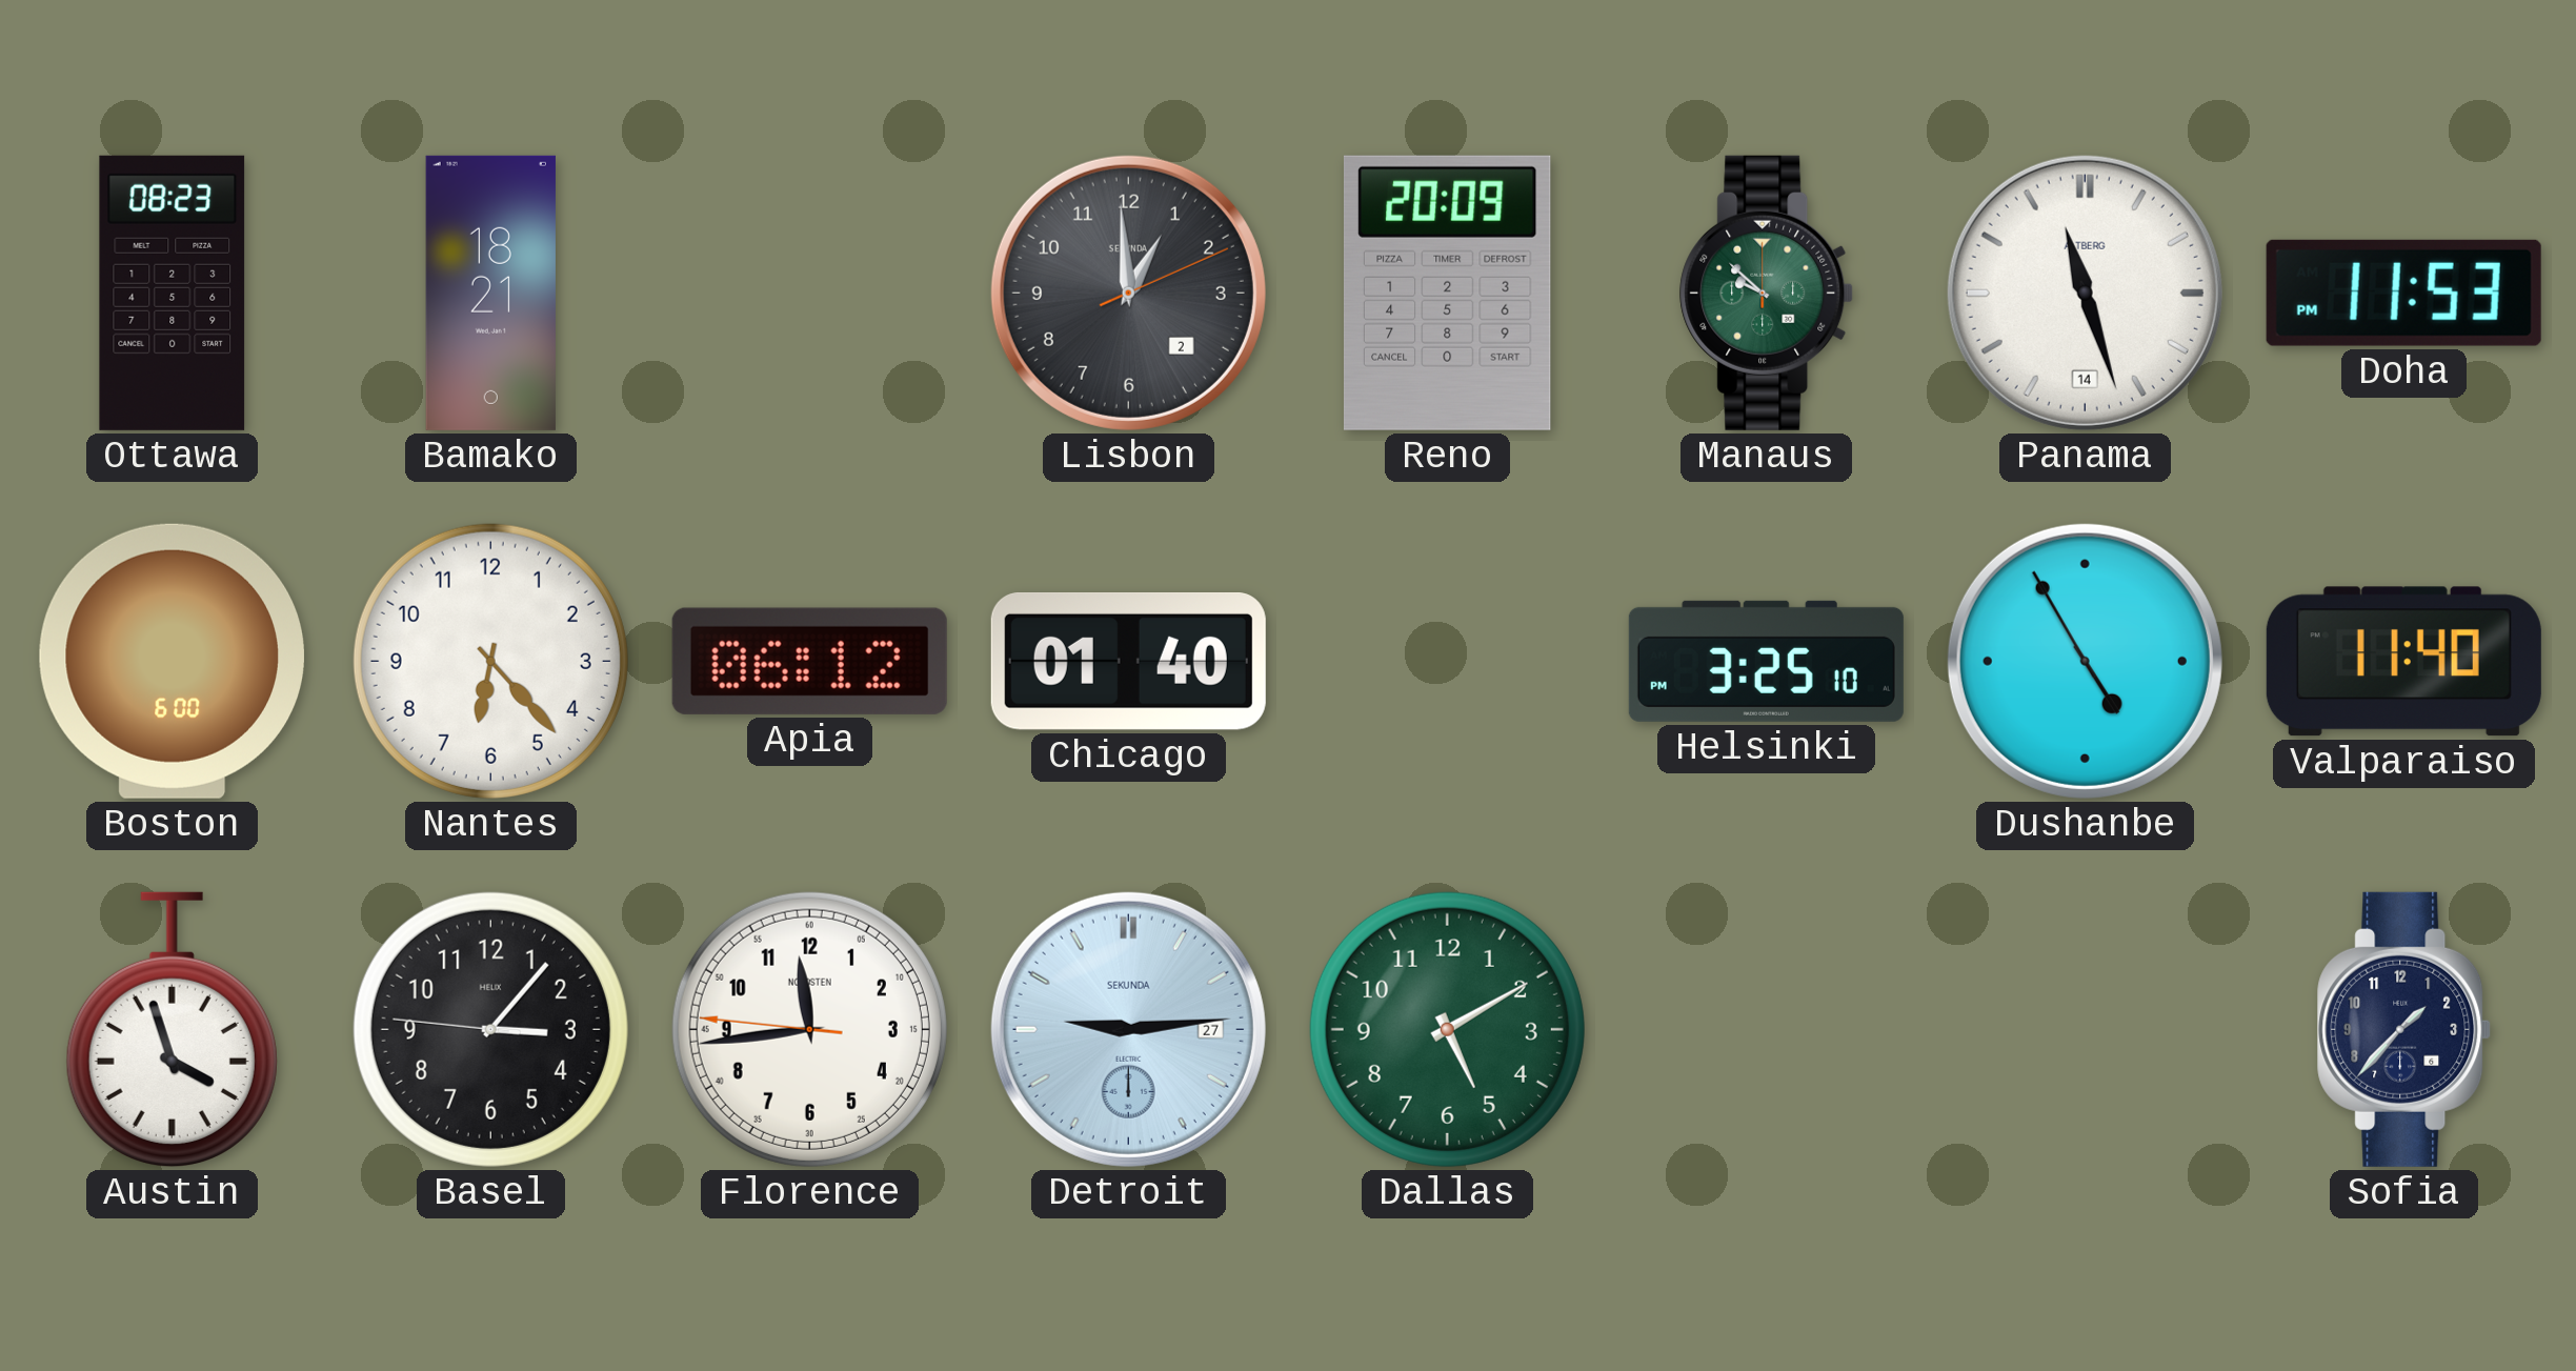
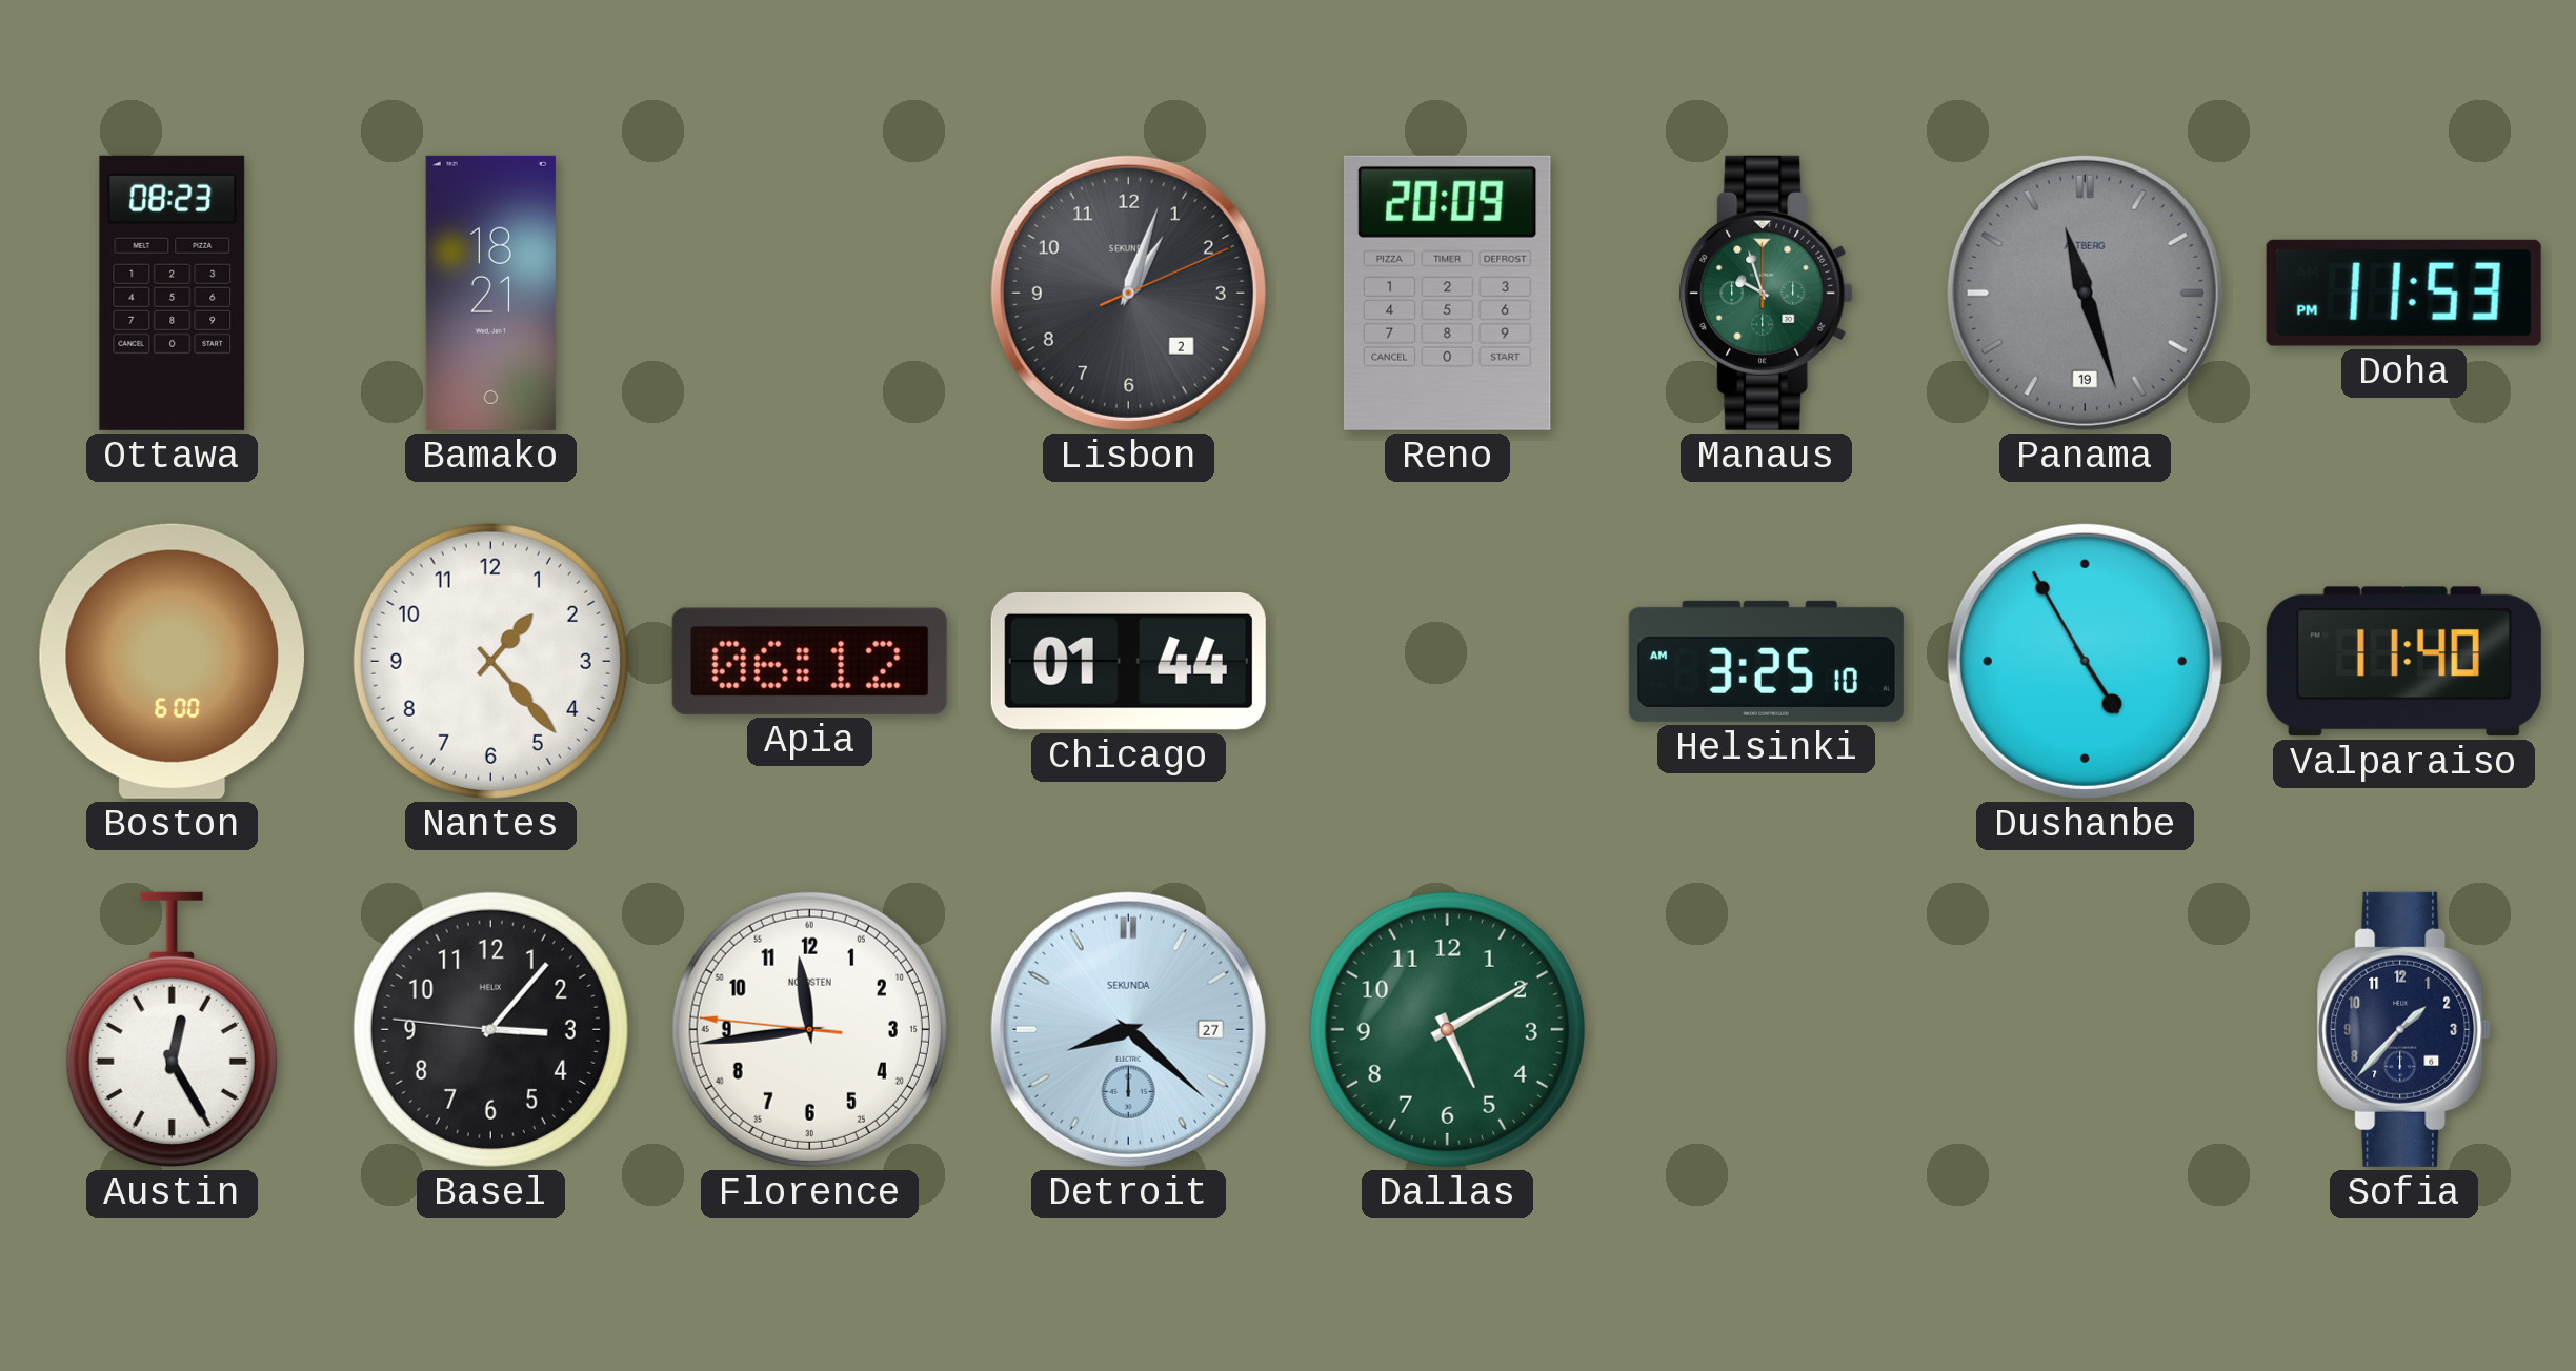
Lisbon: 12:59 -> 1:03 (1128, 293)
Manaus: 9:52 -> 9:57 (1767, 293)
Panama date: 14 -> 19 (2085, 293)
Panama dial: white -> grey (2085, 293)
Nantes: 6:23 -> 1:23 (490, 661)
Chicago: 01:40 -> 01:44 (1128, 662)
Helsinki: 3:25:10 PM -> 3:25:10 AM (1766, 661)
Austin: 3:57 -> 12:25 (172, 1029)
Detroit: 9:14 -> 8:22 (1128, 1029)
